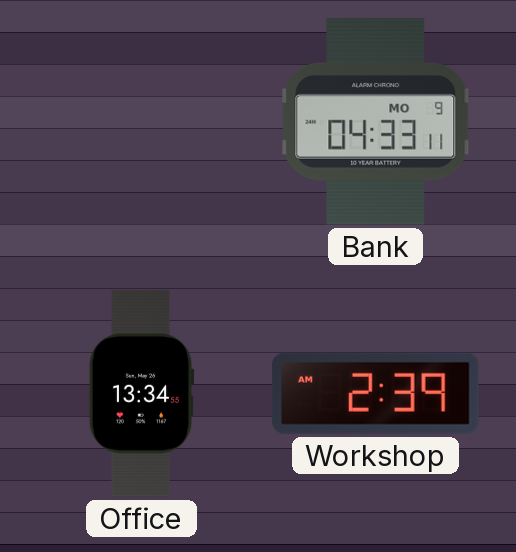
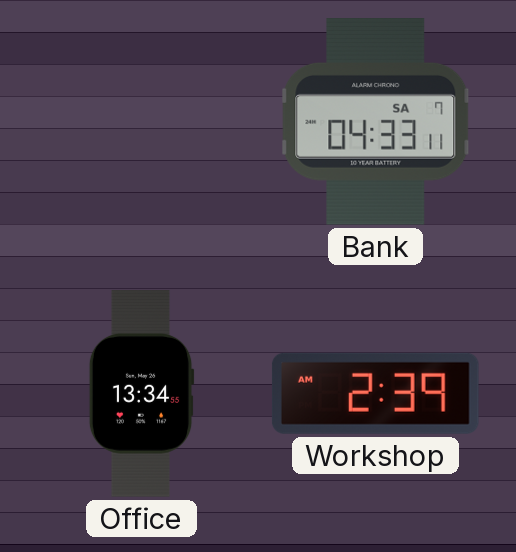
Bank date: MO 9 -> SA 7 (376, 122)
